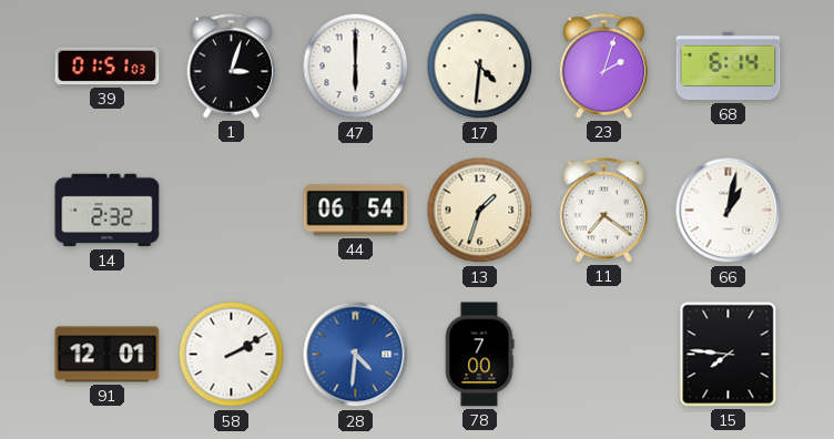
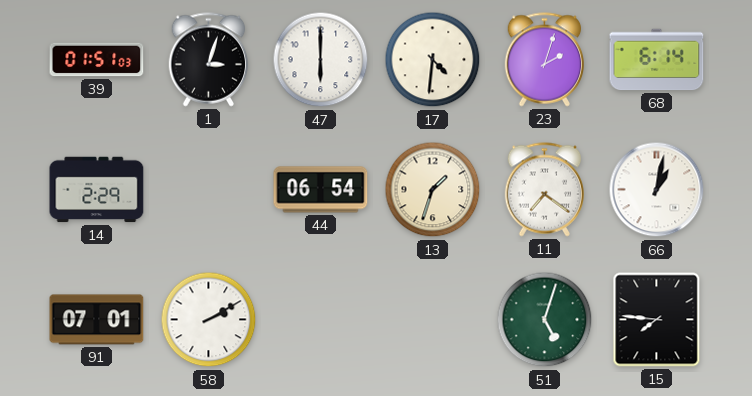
14: 2:32 -> 2:29 (97, 190)
91: 12:01 -> 07:01 (97, 320)
28: 4:31 -> none (356, 355)
78: 7:00 -> none (479, 355)
51: none -> 5:03 (545, 320)
